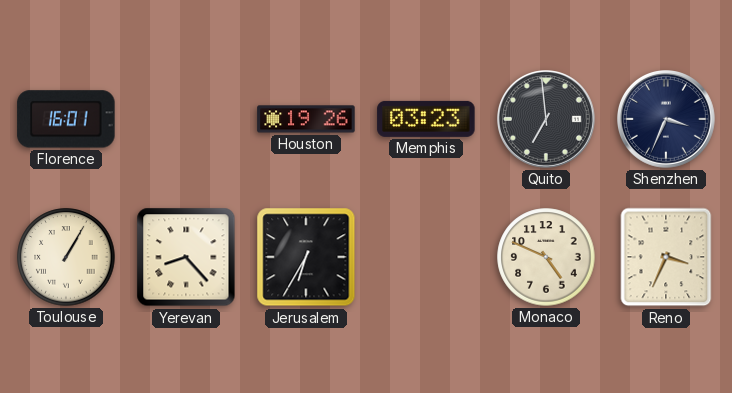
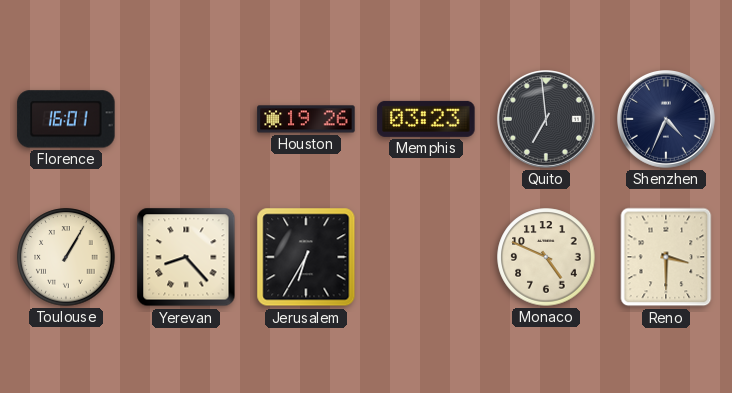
Shenzhen: 3:34 -> 4:34 (667, 120)
Reno: 3:34 -> 3:30 (666, 257)
